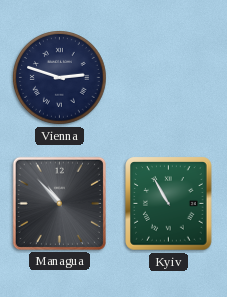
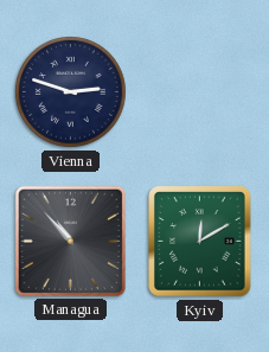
Kyiv: 10:55 -> 12:10 (200, 242)
